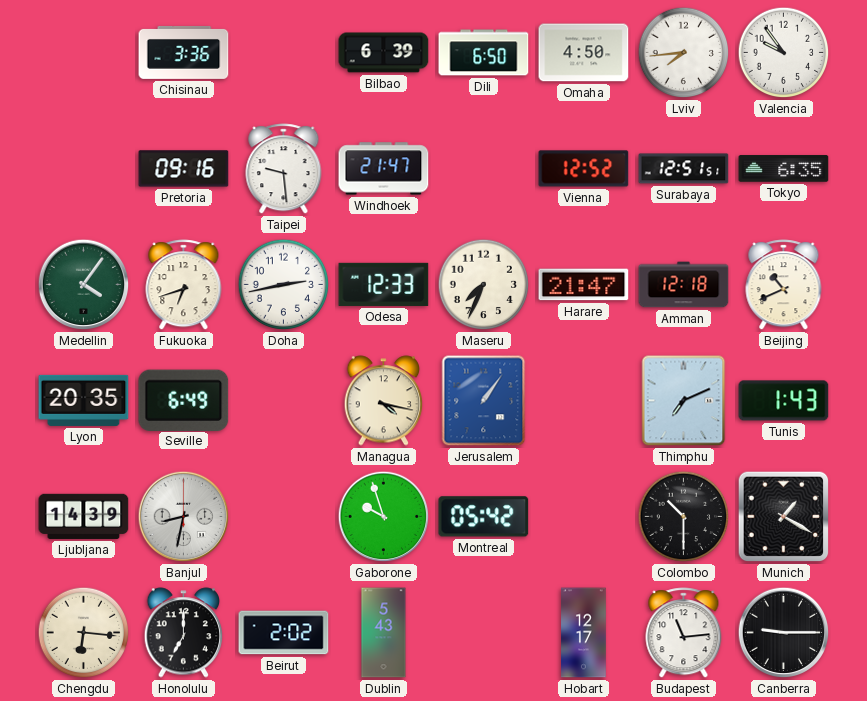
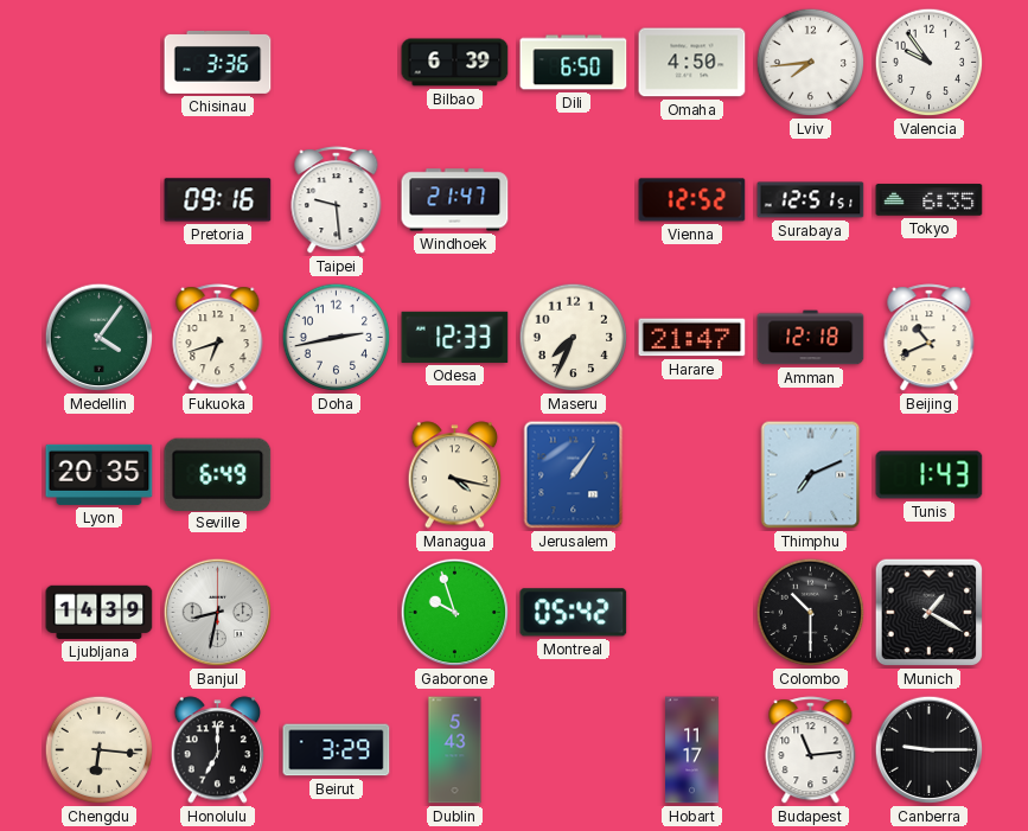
Beirut: 2:02 -> 3:29 (337, 750)
Hobart: 12:17 -> 11:17 (692, 750)
